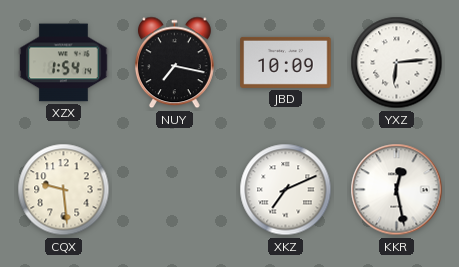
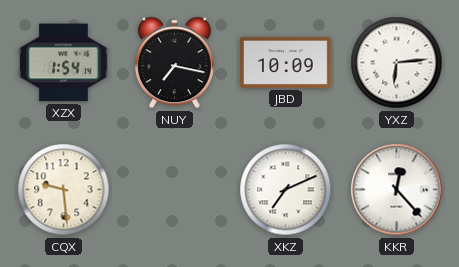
KKR: 12:28 -> 12:23 (397, 190)
